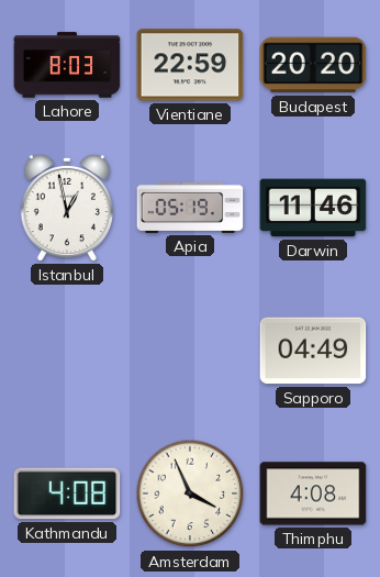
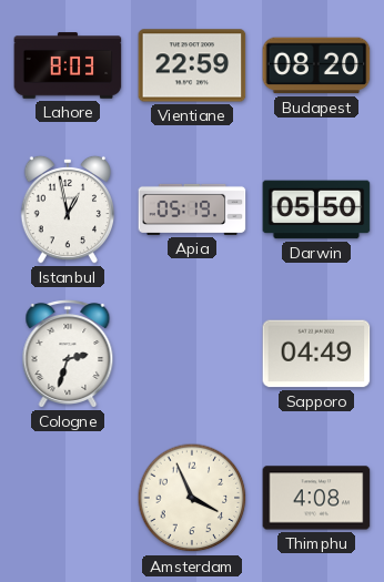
Budapest: 20:20 -> 08:20 (316, 65)
Darwin: 11:46 -> 05:50 (316, 210)
Cologne: none -> 2:33 (68, 354)
Kathmandu: 4:08 -> none (67, 493)
